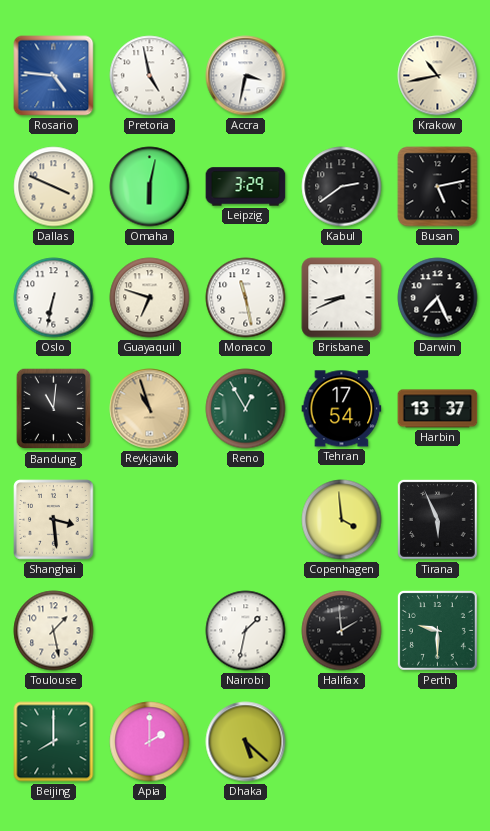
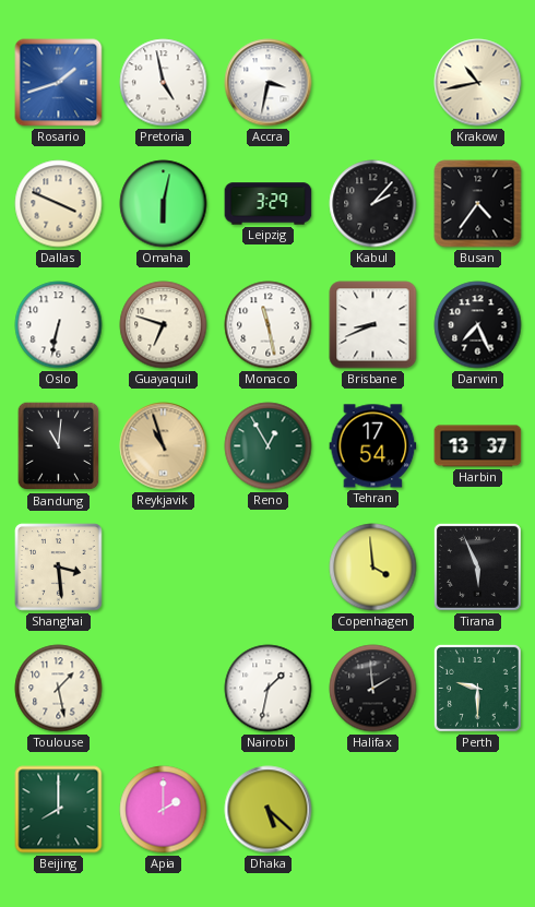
Rosario: 4:46 -> 1:42 (59, 83)
Kabul: 2:39 -> 2:07 (373, 204)
Busan: 5:13 -> 4:36 (478, 204)
